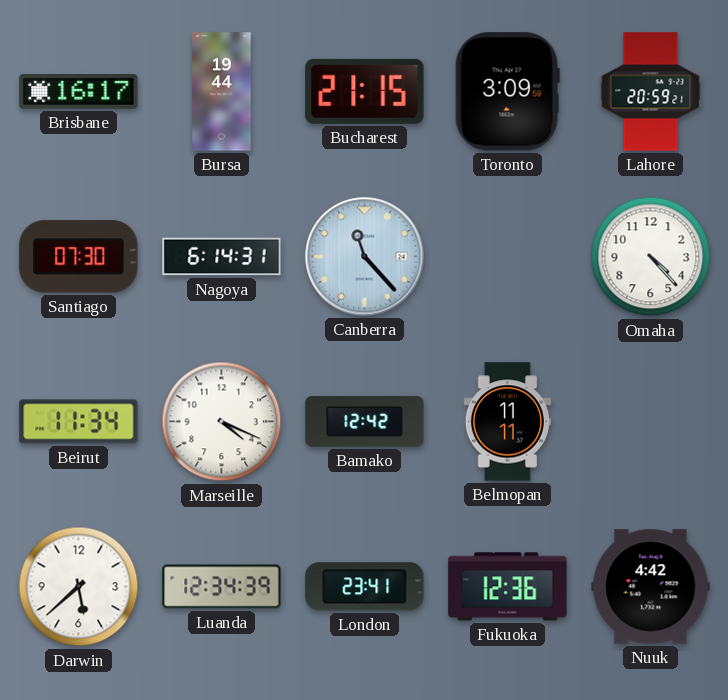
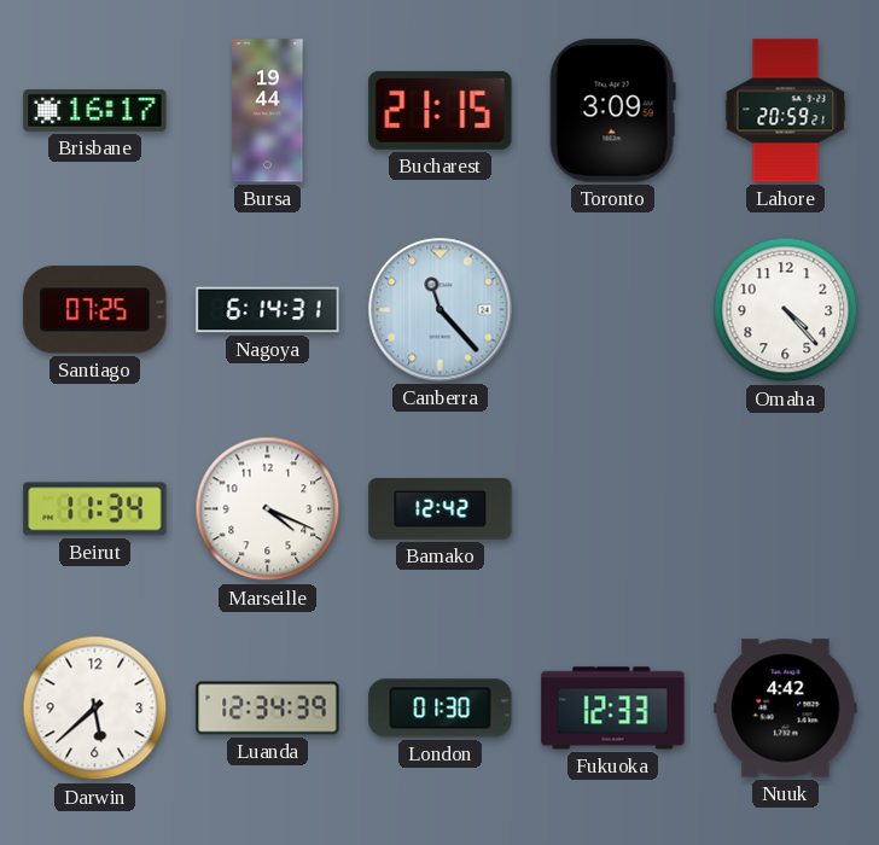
Santiago: 07:30 -> 07:25 (95, 310)
Belmopan: 11:11 -> none (507, 422)
London: 23:41 -> 01:30 (441, 709)
Fukuoka: 12:36 -> 12:33 (613, 709)
